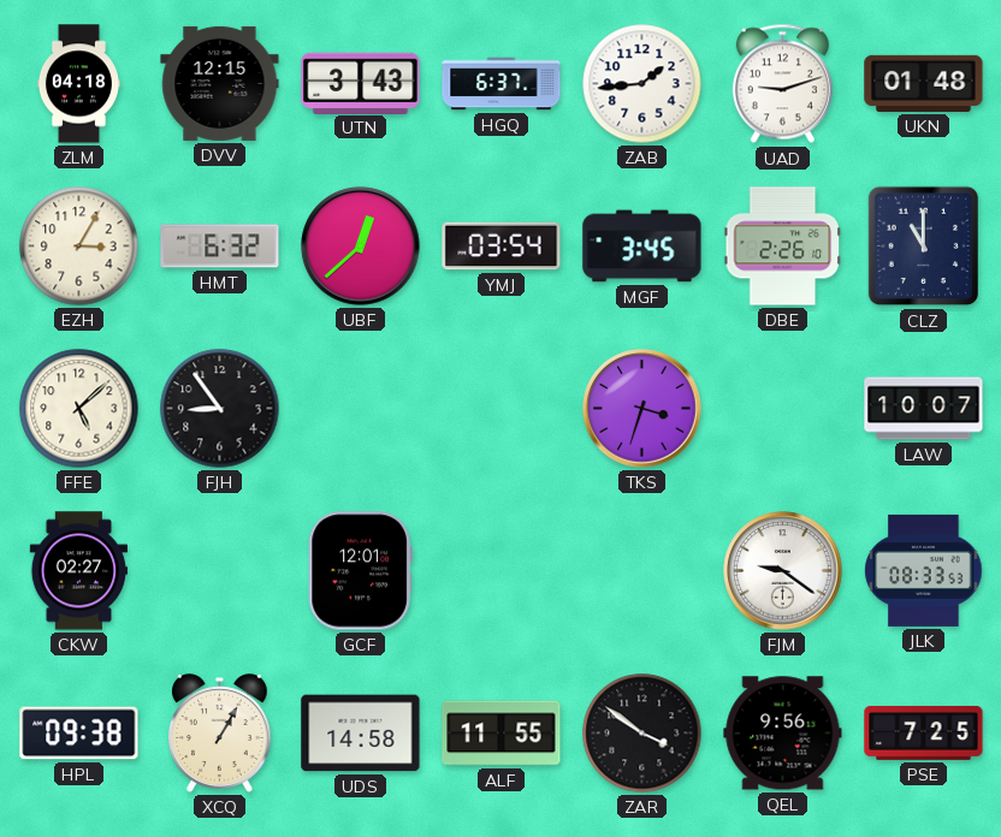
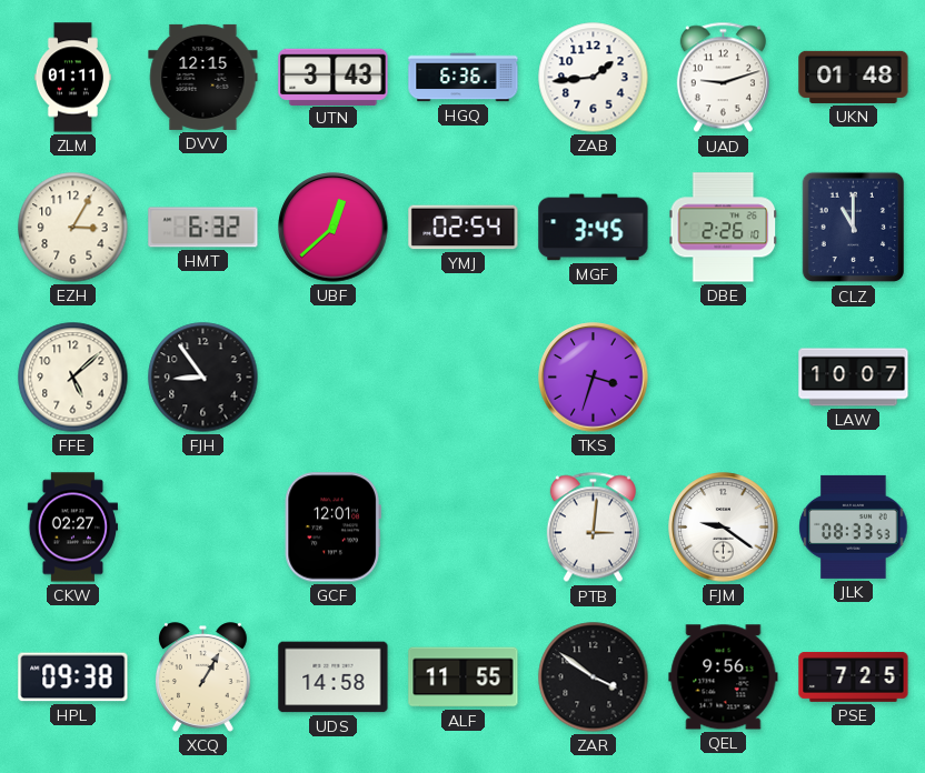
ZLM: 04:18 -> 01:11 (72, 78)
HGQ: 6:37 -> 6:36 (464, 78)
YMJ: 03:54 -> 02:54 (464, 228)
PTB: none -> 3:01 (593, 528)
